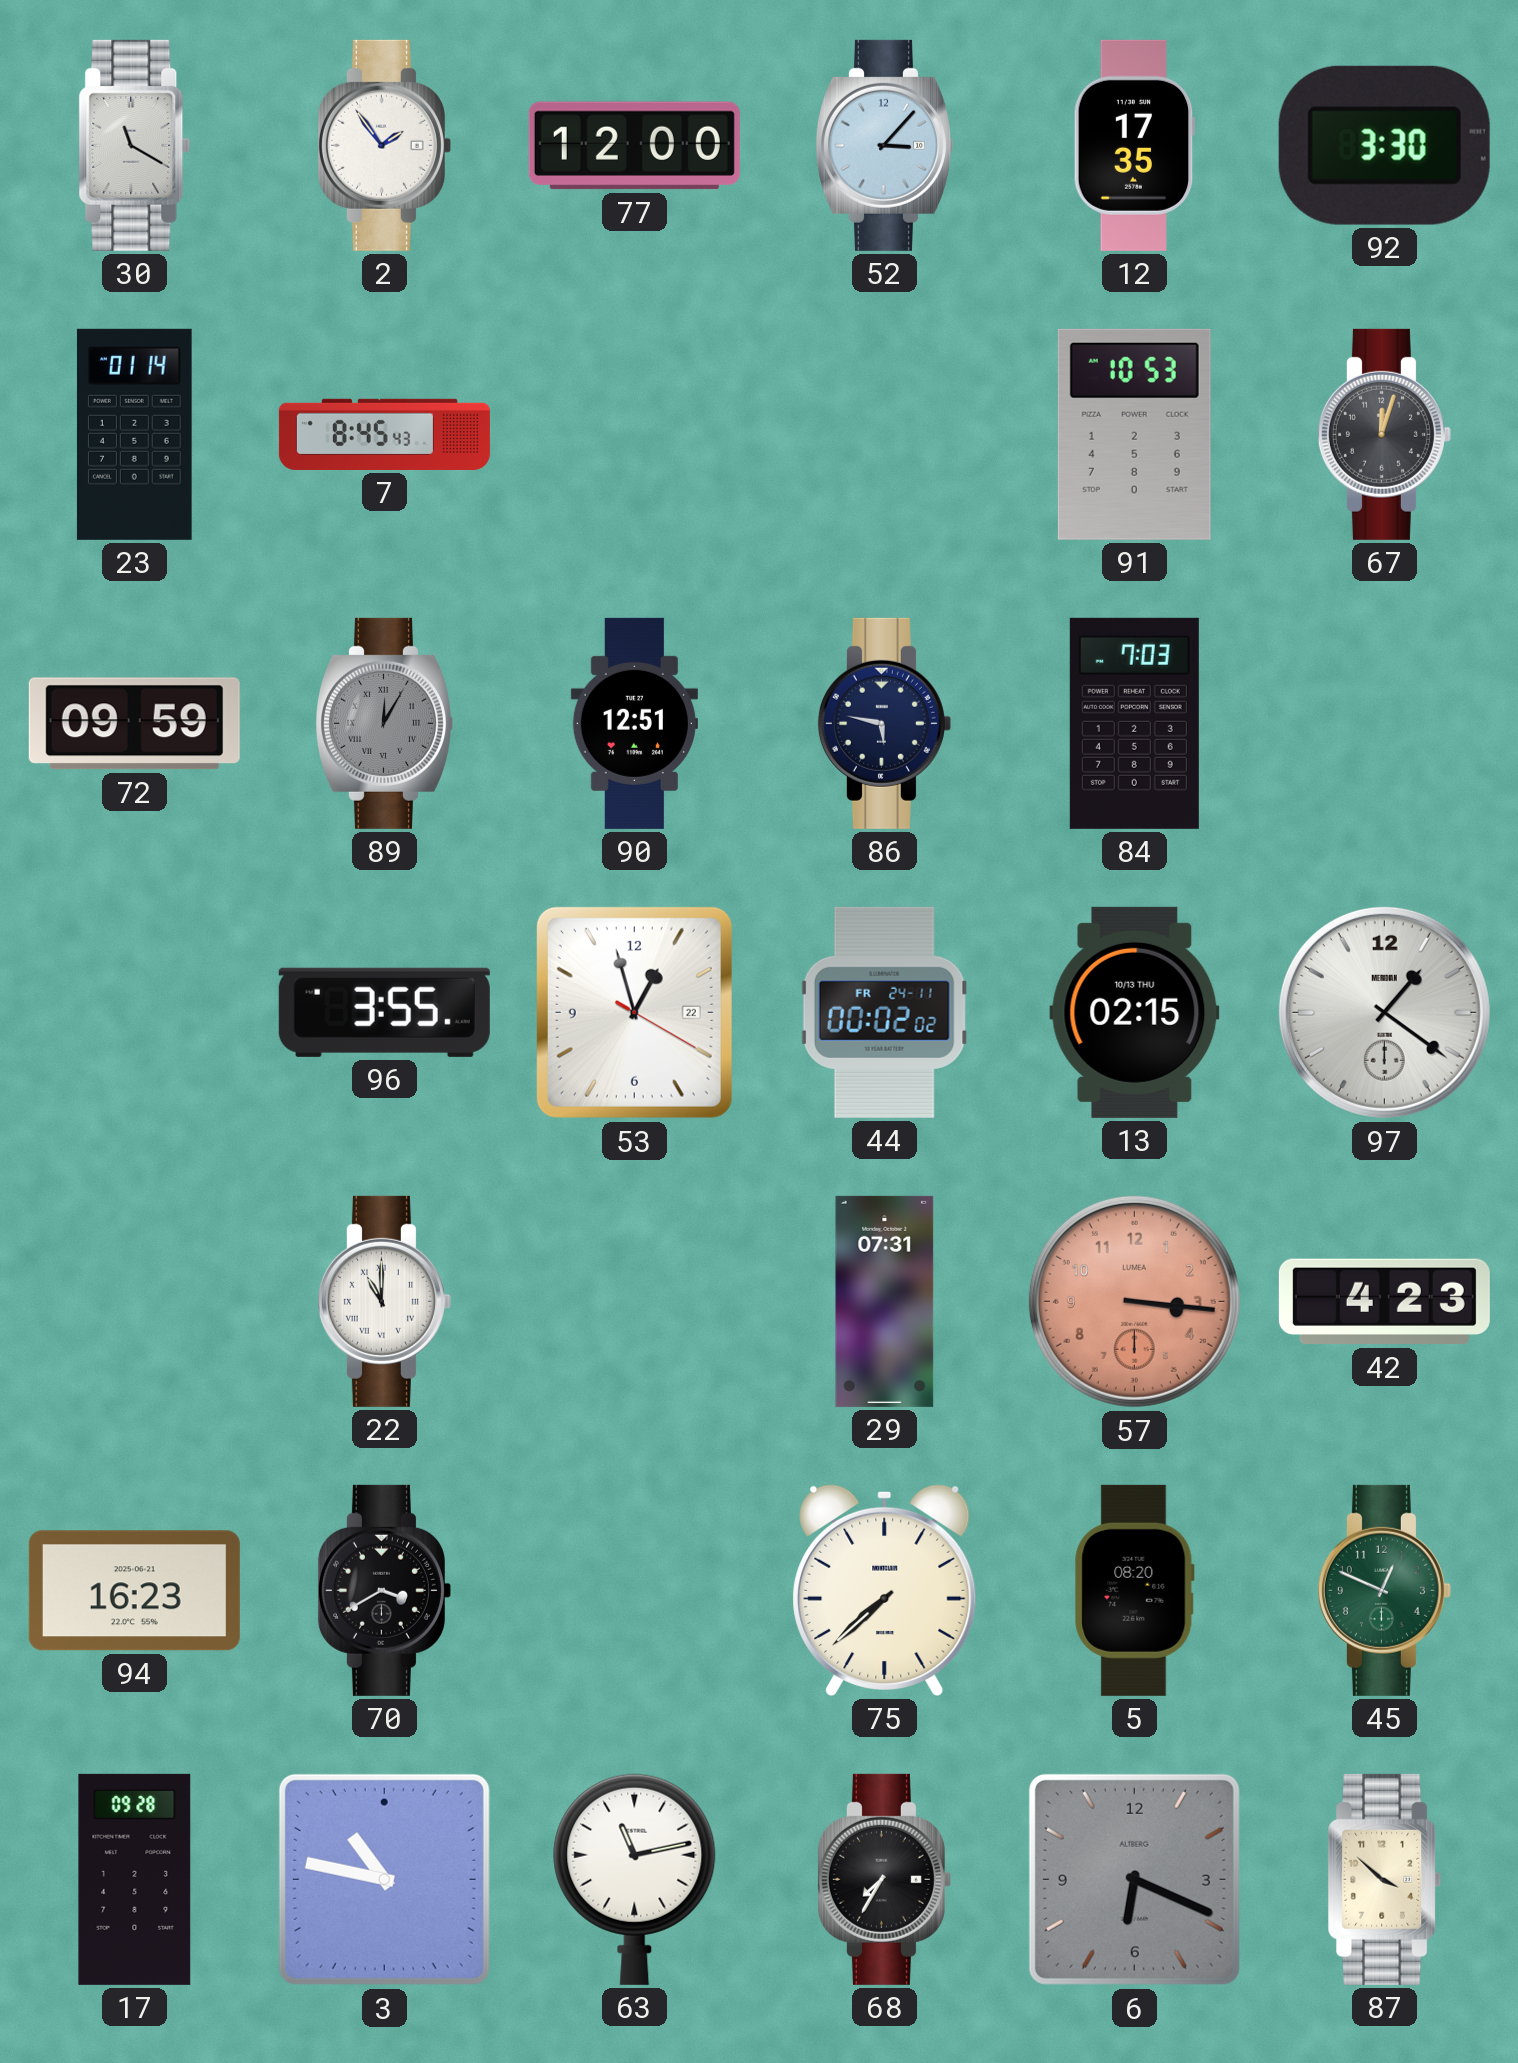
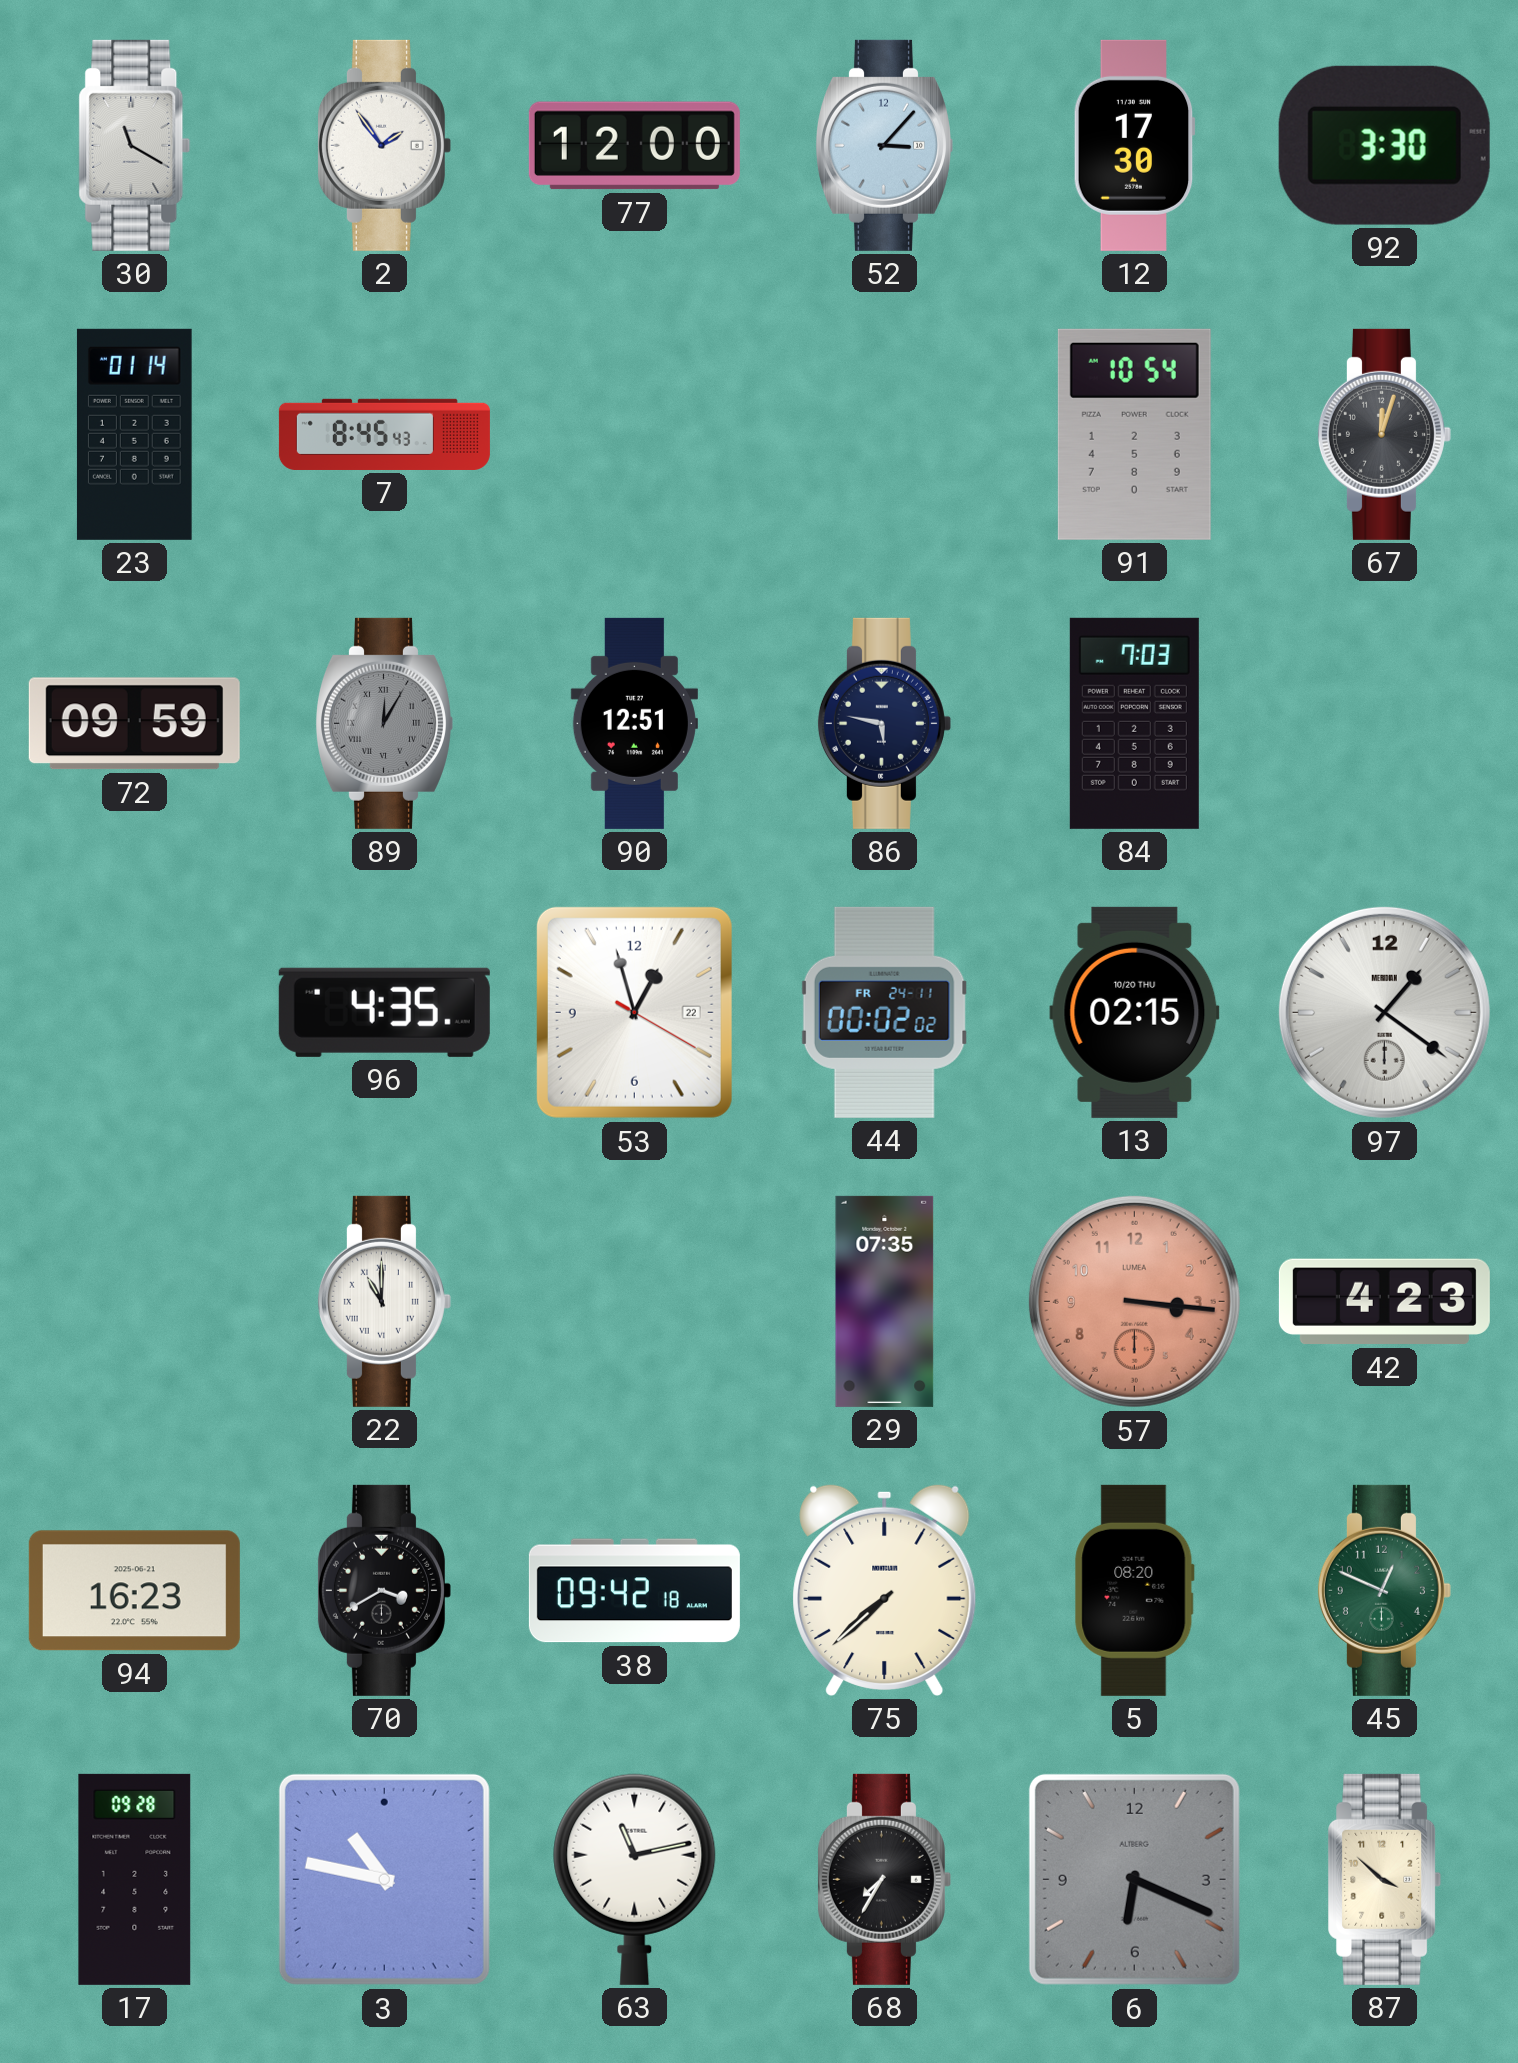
12: 17:35 -> 17:30 (1134, 145)
91: 10:53 -> 10:54 (1134, 434)
96: 3:55 -> 4:35 (384, 1012)
13 date: 10/13 THU -> 10/20 THU (1135, 1012)
29: 07:31 -> 07:35 (885, 1301)
38: none -> 09:42 (634, 1591)
